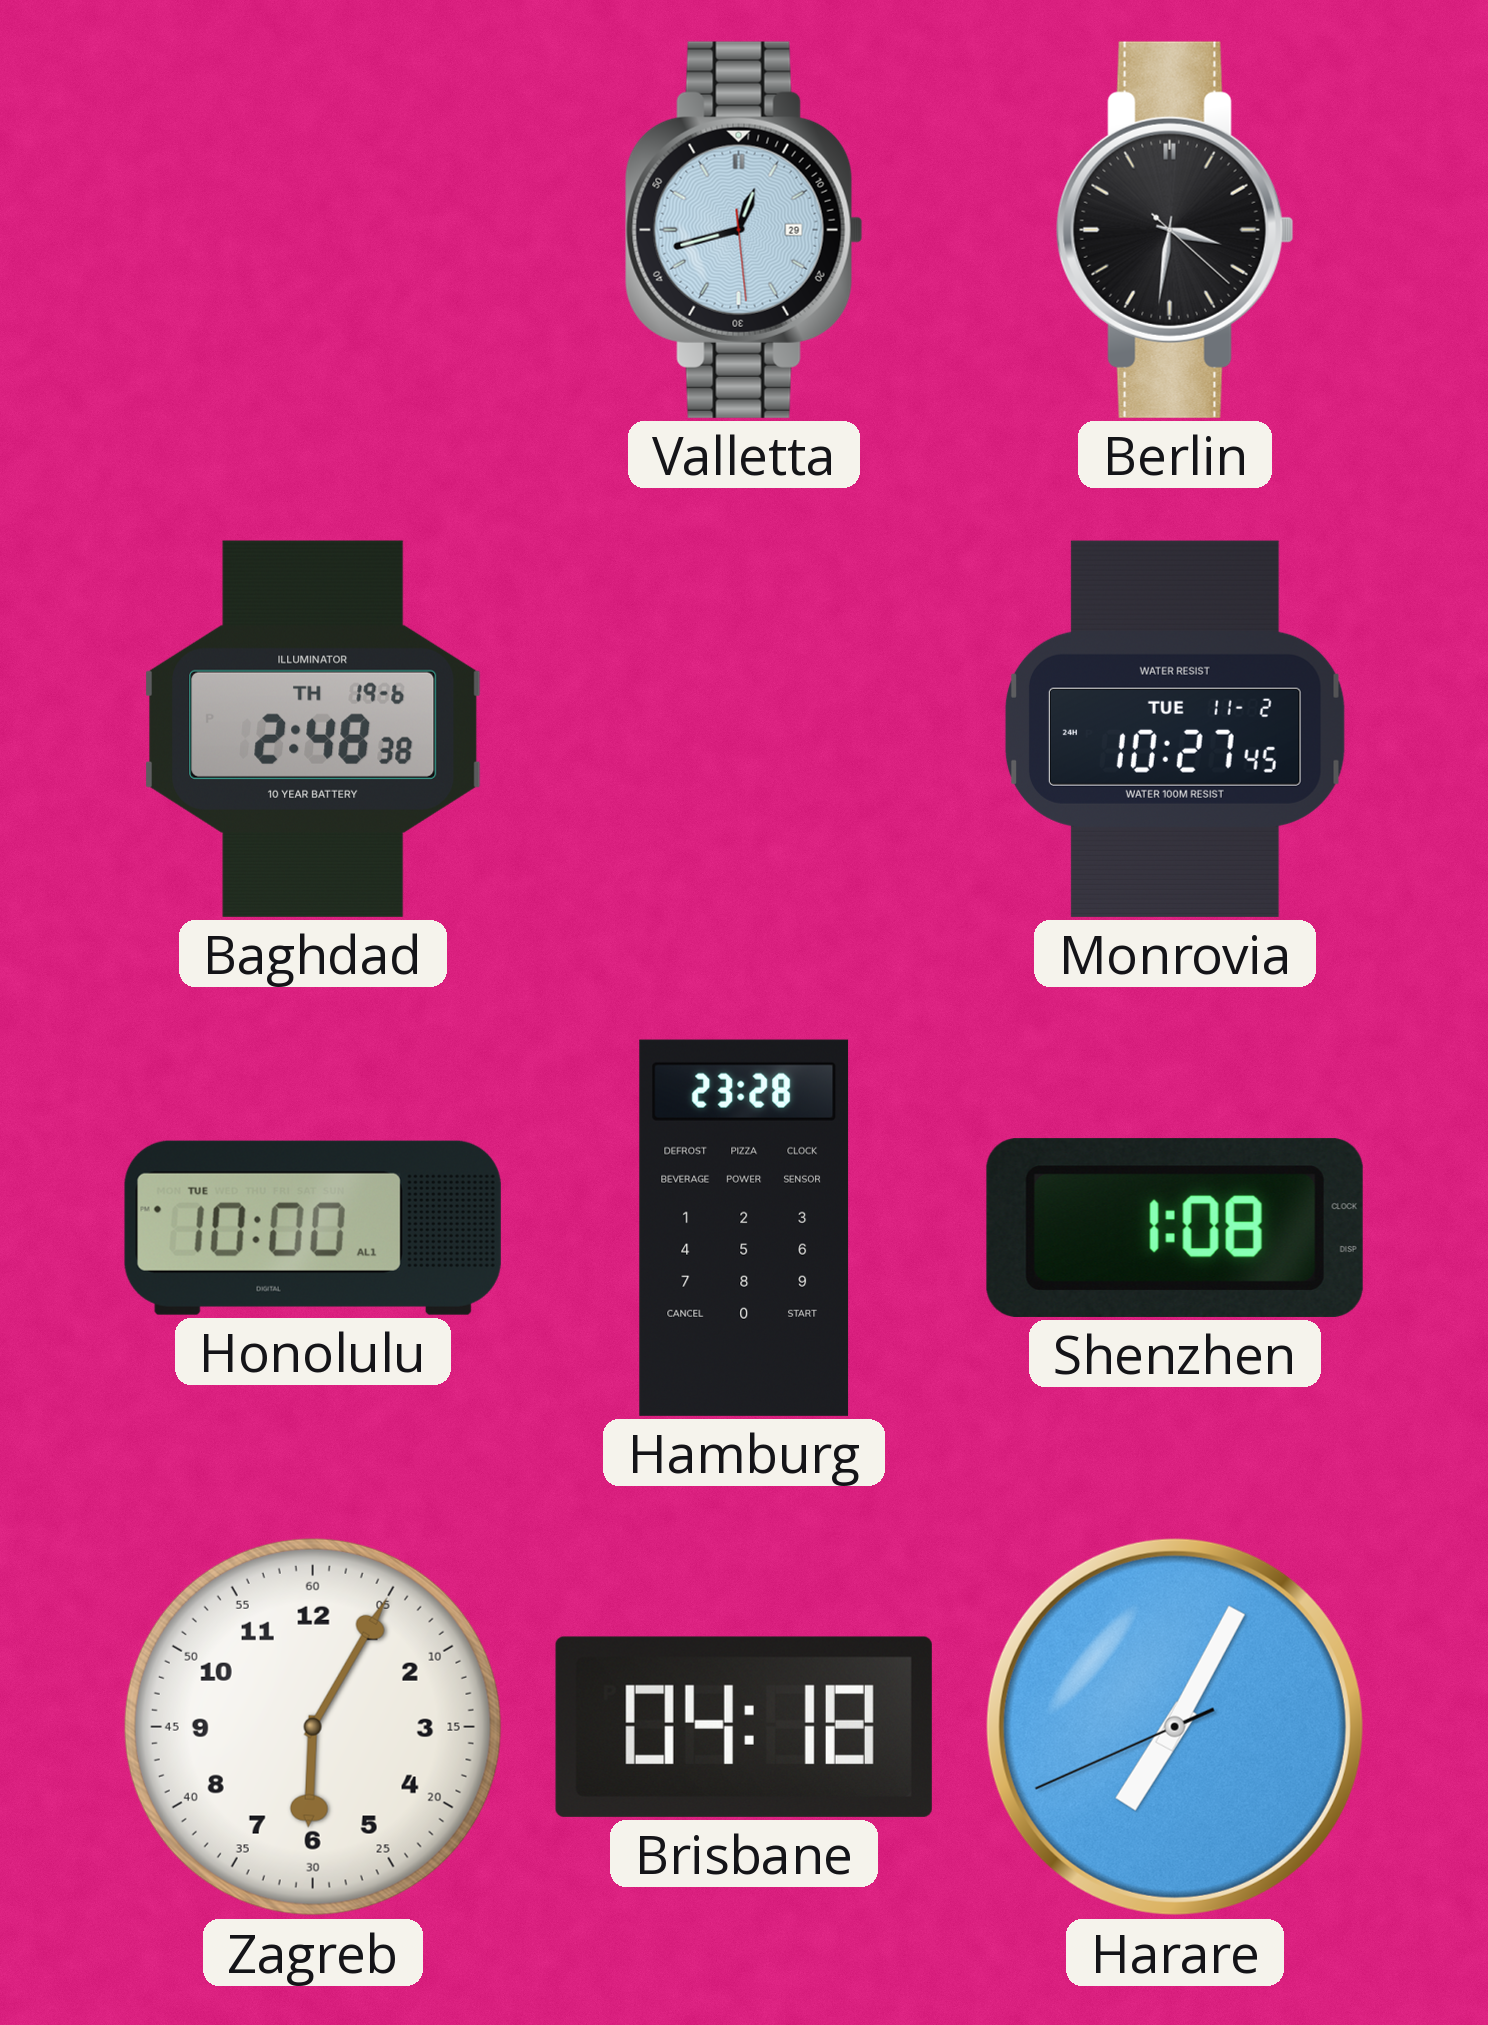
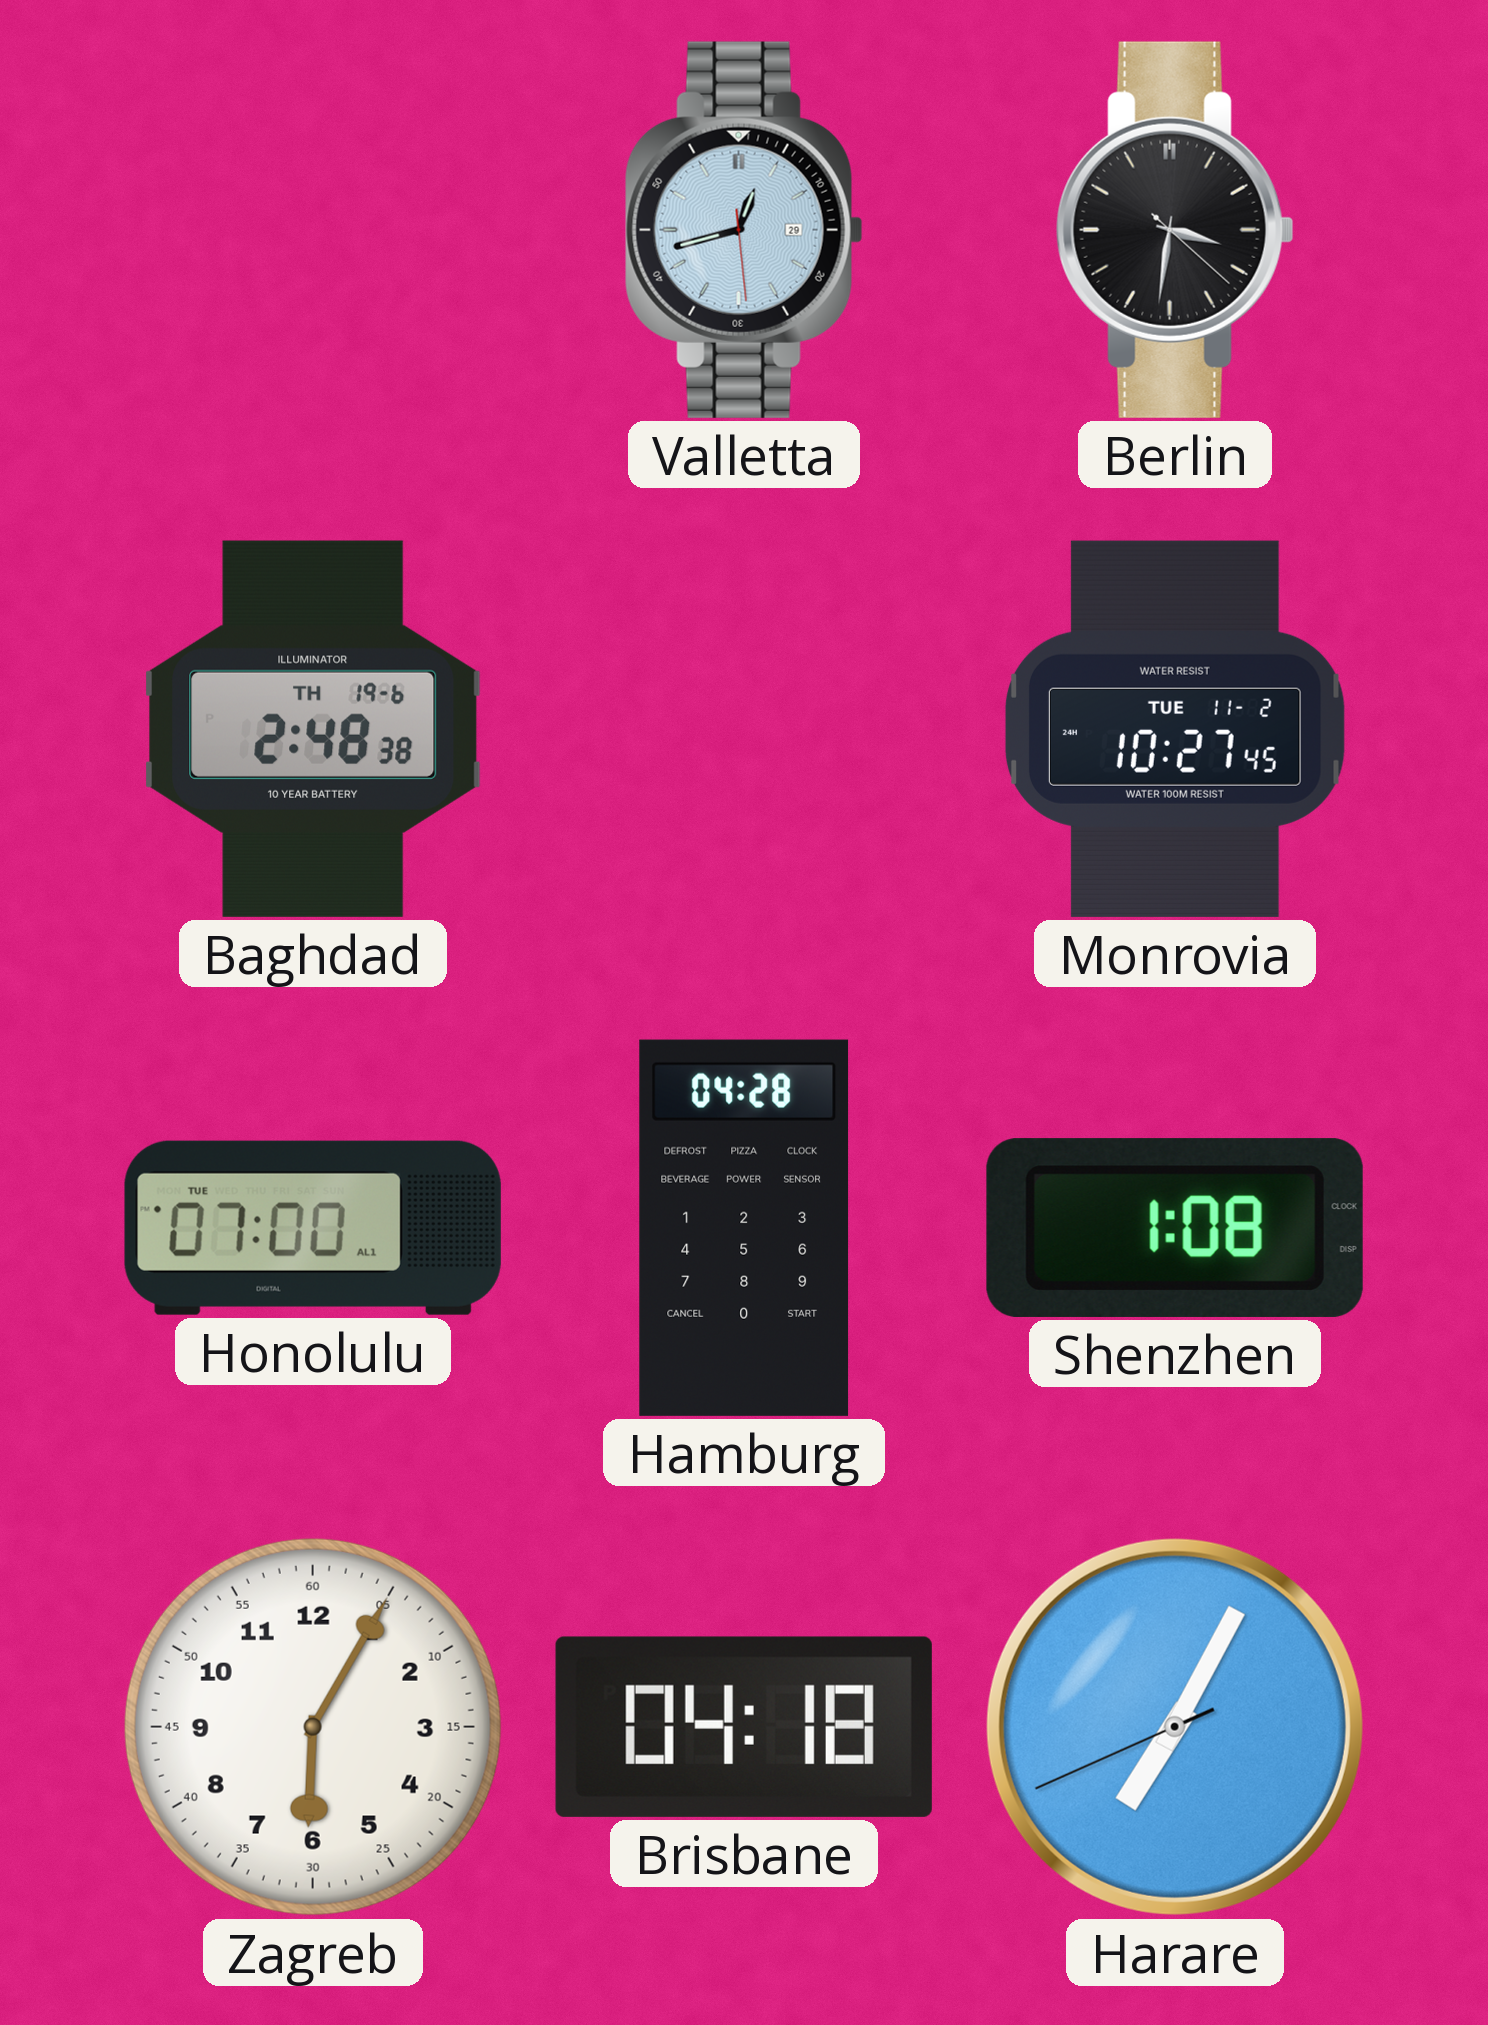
Honolulu: 10:00 -> 07:00 (313, 1228)
Hamburg: 23:28 -> 04:28 (744, 1228)
